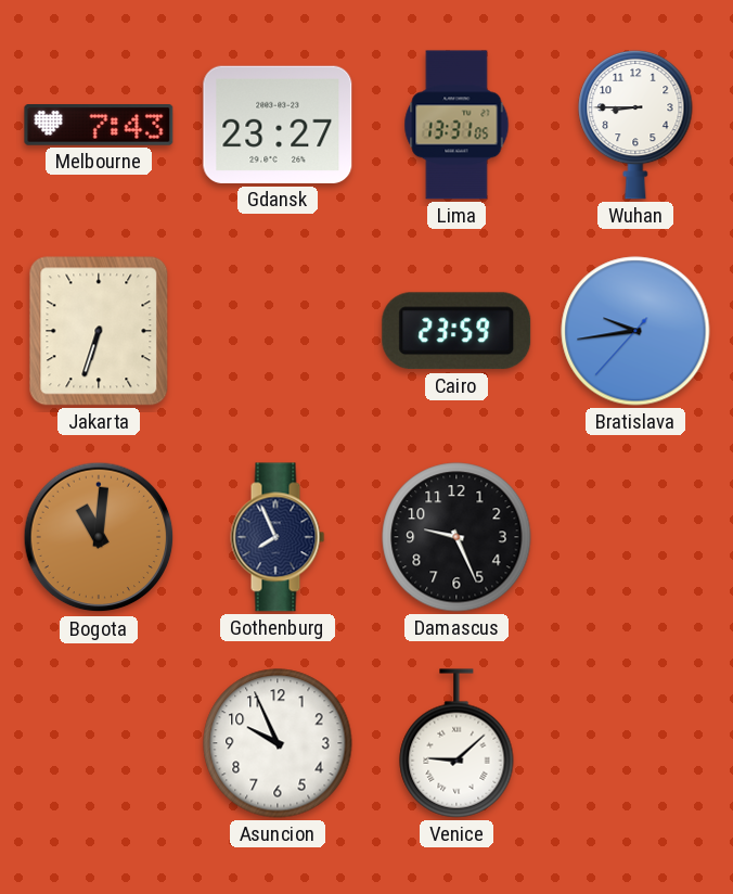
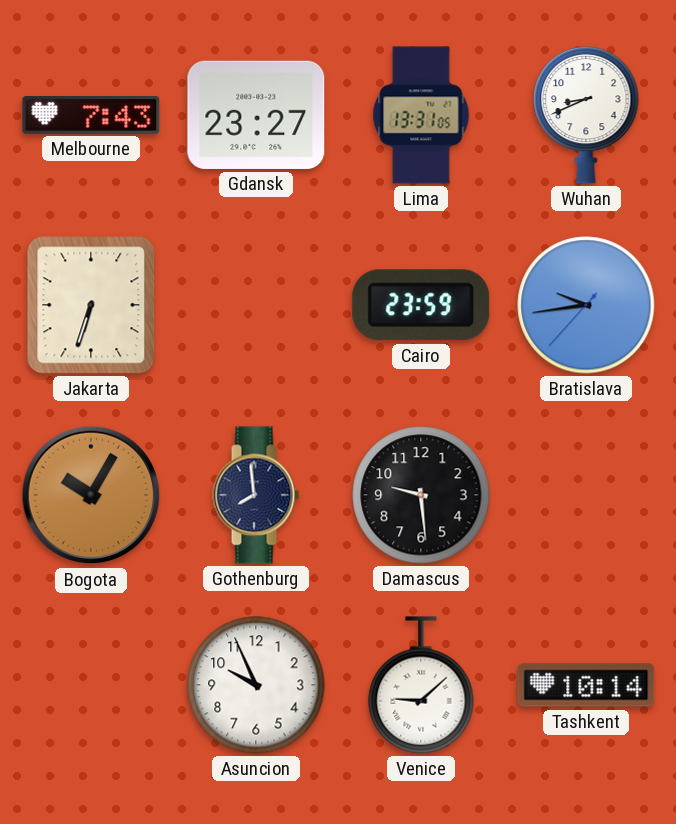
Wuhan: 8:45 -> 8:41 (586, 115)
Bogota: 11:01 -> 10:05 (91, 495)
Gothenburg: 7:56 -> 7:59 (256, 495)
Damascus: 9:26 -> 9:29 (421, 495)
Tashkent: none -> 10:14 (586, 685)
